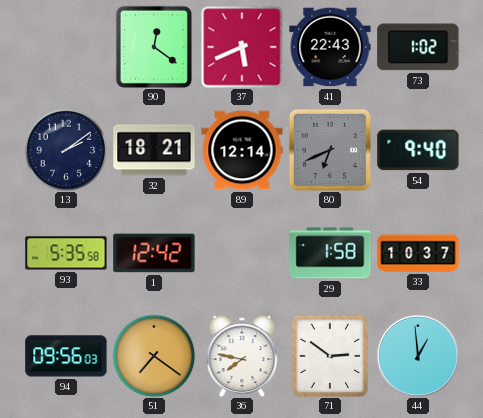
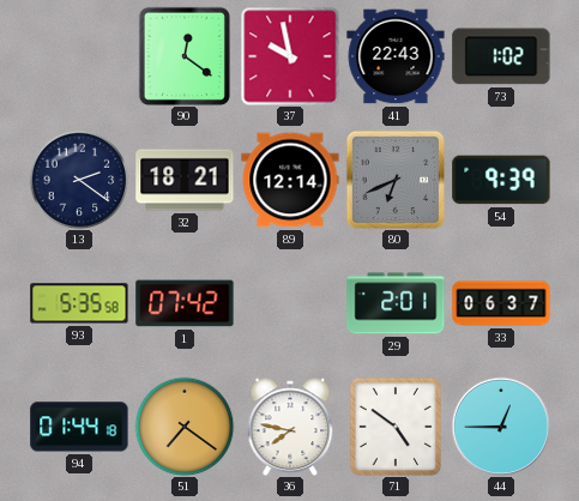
37: 5:41 -> 9:58 (290, 56)
13: 2:09 -> 2:21 (79, 180)
54: 9:40 -> 9:39 (501, 180)
1: 12:42 -> 07:42 (185, 303)
29: 1:58 -> 2:01 (396, 303)
33: 10:37 -> 06:37 (501, 303)
94: 09:56 -> 01:44 (79, 427)
71: 2:51 -> 4:51 (396, 427)
44: 12:59 -> 12:45 (501, 427)
